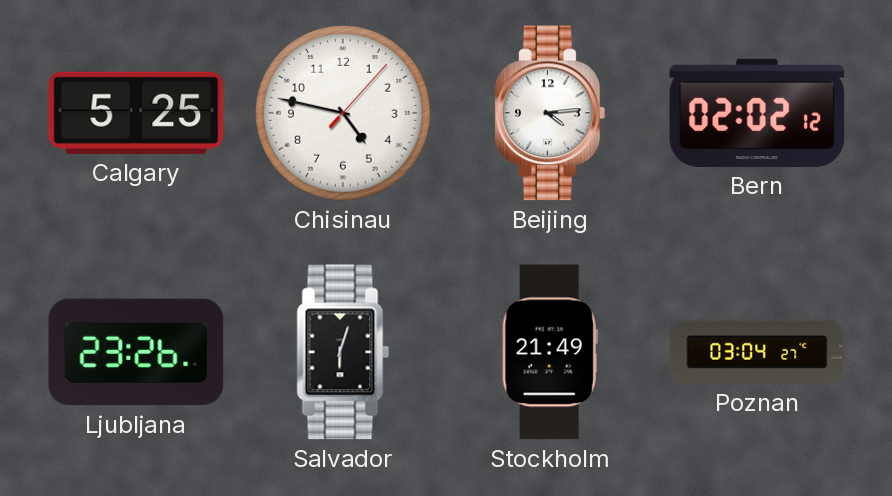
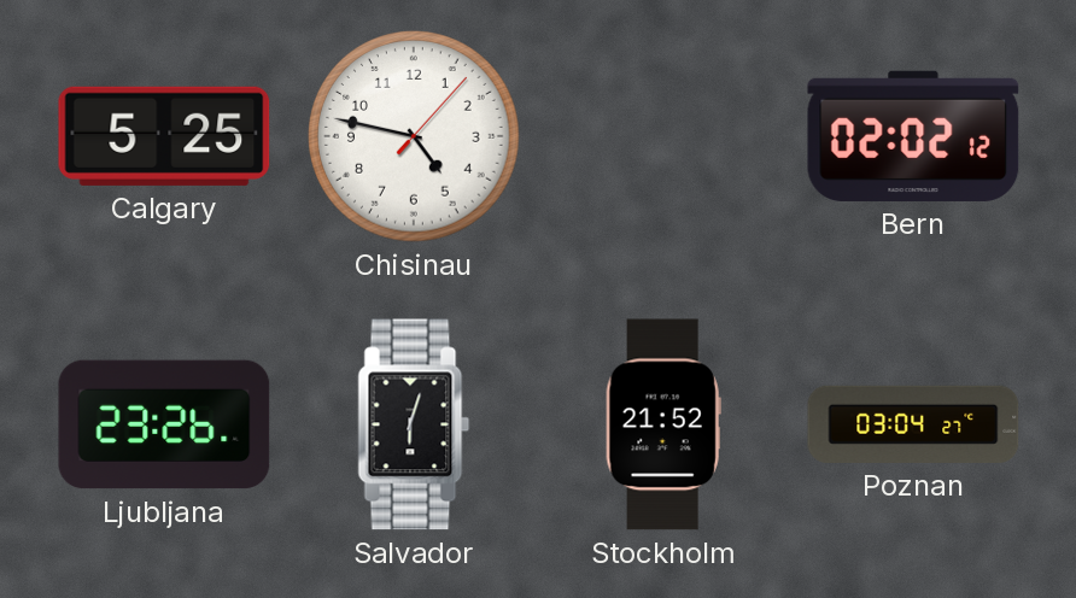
Beijing: 4:14 -> none (550, 113)
Stockholm: 21:49 -> 21:52 (663, 424)
